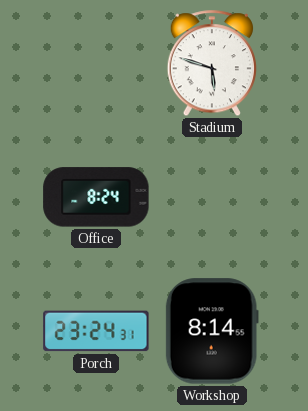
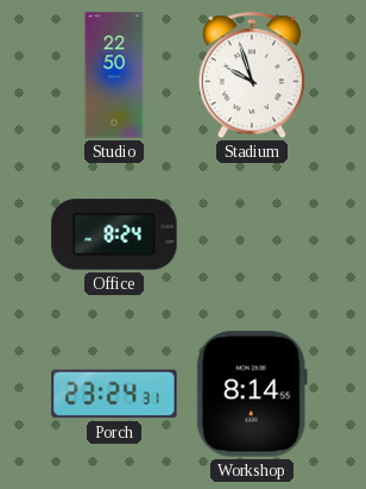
Studio: none -> 22:50 (114, 75)
Stadium: 5:48 -> 9:57 (252, 76)
